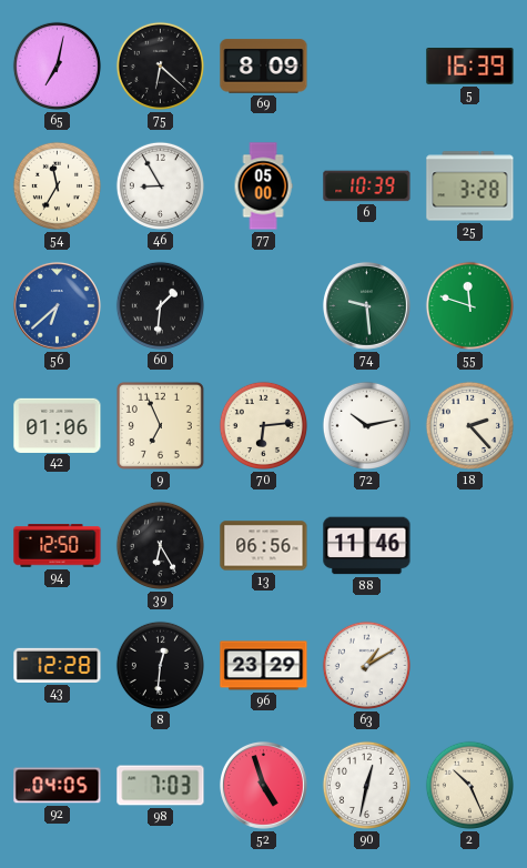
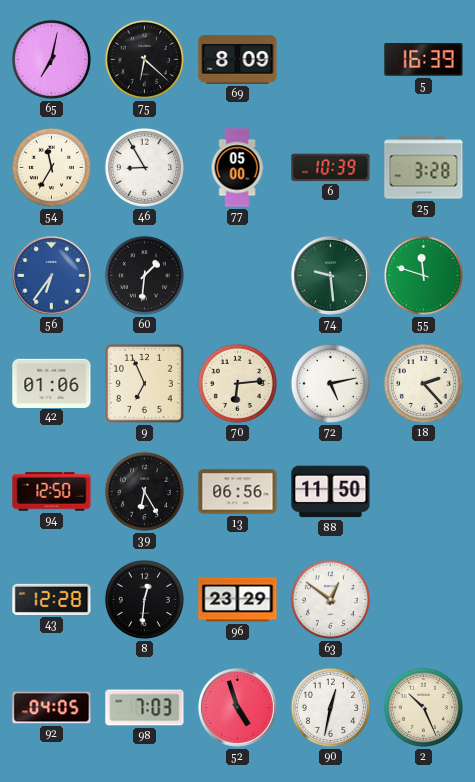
56: 6:38 -> 6:36 (51, 276)
72: 10:13 -> 5:13 (330, 383)
88: 11:46 -> 11:50 (331, 492)
63: 1:10 -> 12:51 (330, 599)
